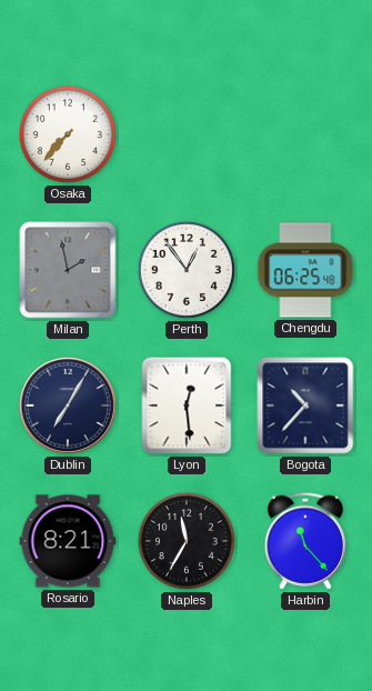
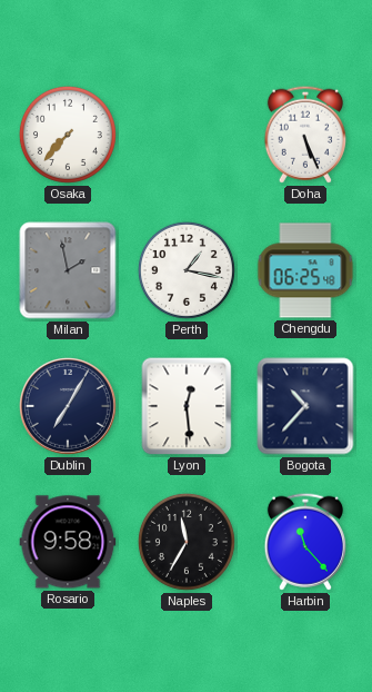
Doha: none -> 5:26 (305, 135)
Perth: 12:54 -> 1:17 (187, 270)
Rosario: 8:21 -> 9:58 (68, 542)
